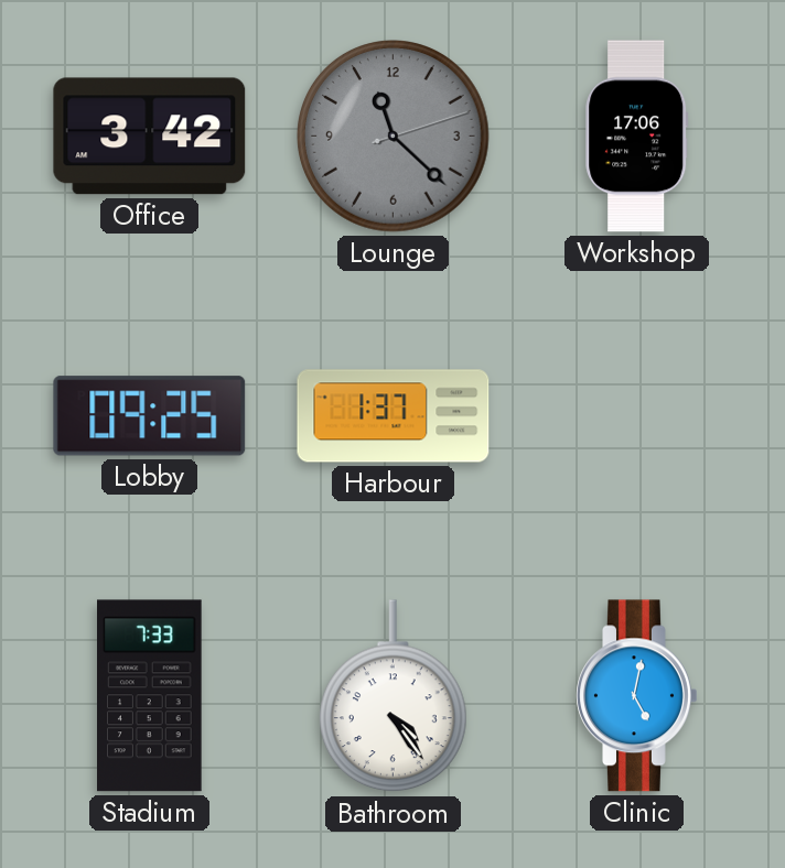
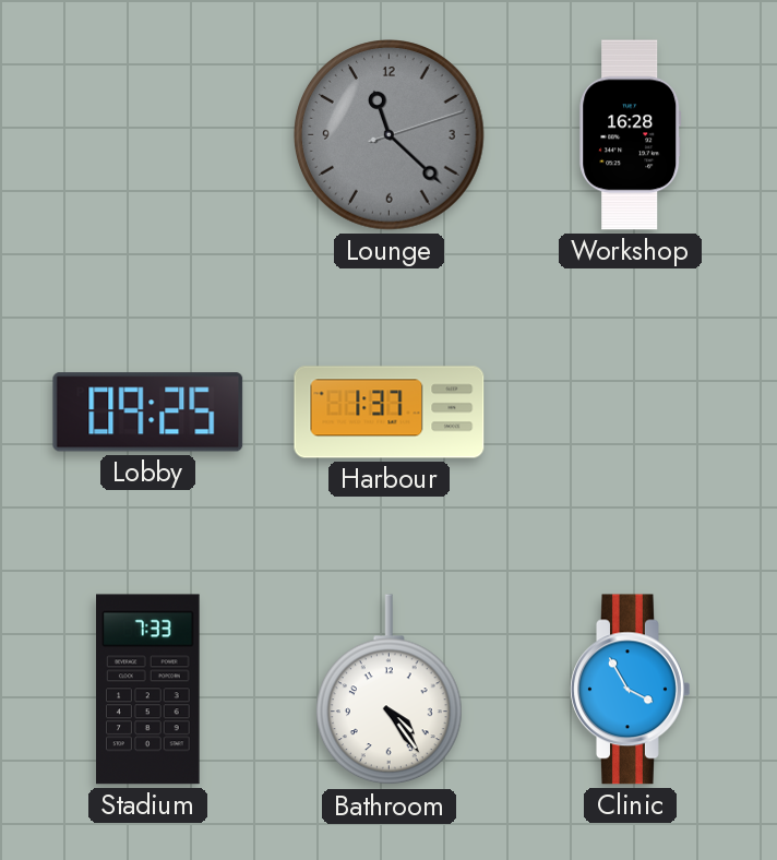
Office: 3:42 -> none (150, 137)
Workshop: 17:06 -> 16:28 (631, 135)
Clinic: 5:02 -> 3:55 (631, 690)
